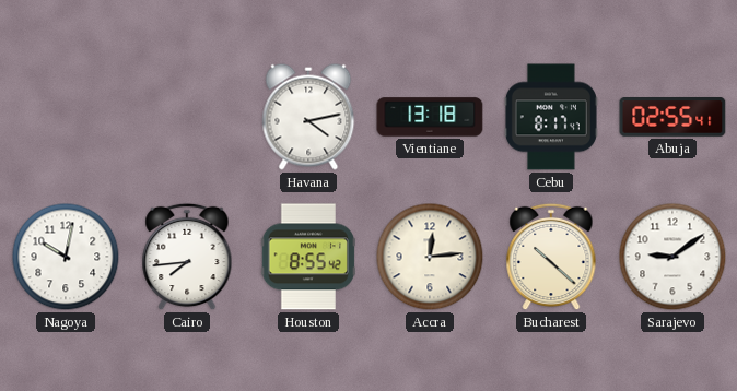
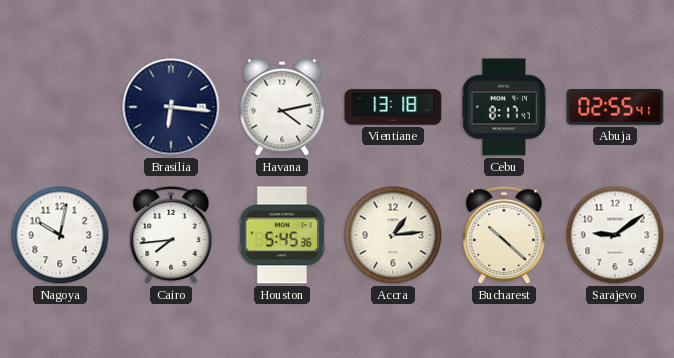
Brasilia: none -> 6:16 (171, 107)
Houston: 8:55 -> 5:45 (282, 235)
Accra: 12:14 -> 1:14 (393, 235)
